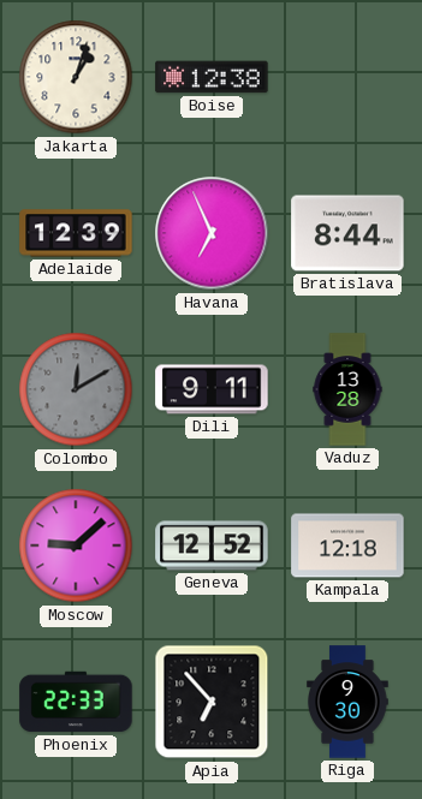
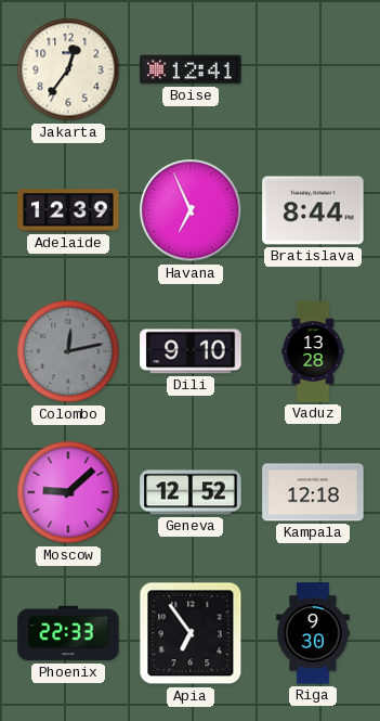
Jakarta: 1:03 -> 12:36 (68, 69)
Boise: 12:38 -> 12:41 (191, 69)
Colombo: 12:10 -> 12:13 (68, 351)
Dili: 9:11 -> 9:10 (191, 351)
Apia: 6:53 -> 6:54 (191, 633)
